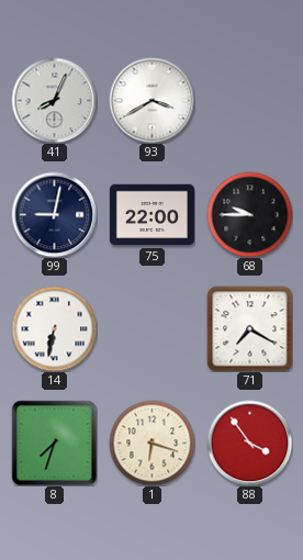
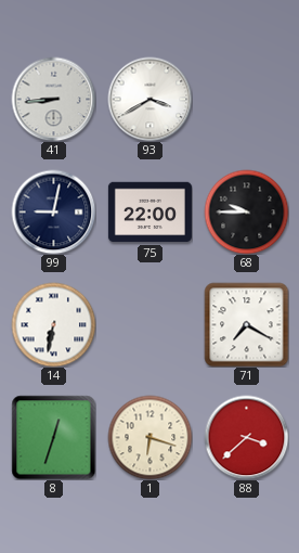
41: 8:04 -> 8:44 (53, 99)
8: 7:33 -> 12:33 (53, 437)
88: 3:54 -> 3:38 (246, 437)
